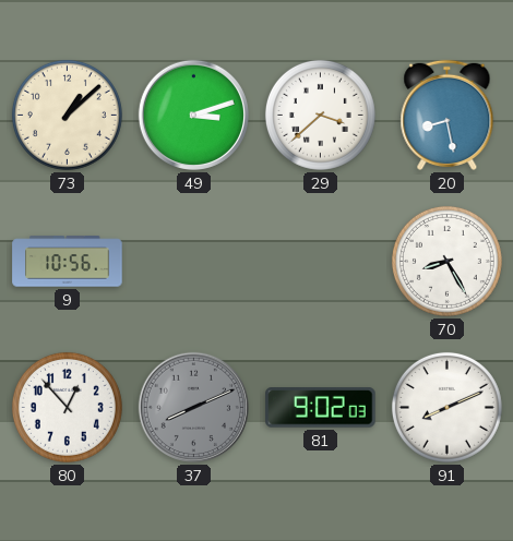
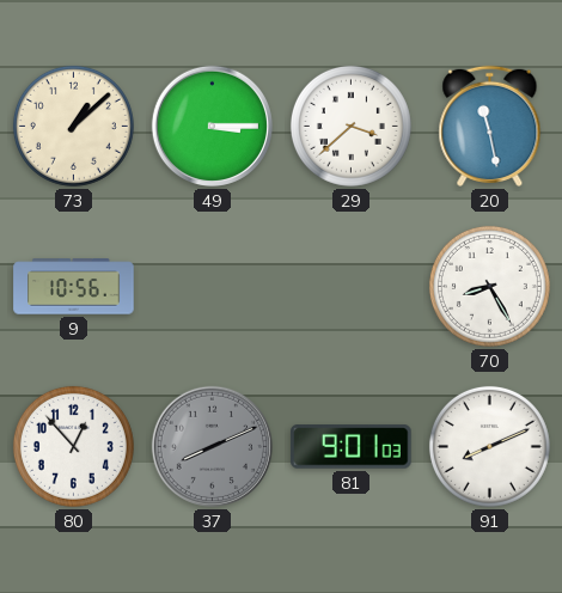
49: 3:12 -> 3:15 (212, 126)
20: 8:28 -> 11:28 (490, 126)
81: 9:02 -> 9:01 (352, 447)
